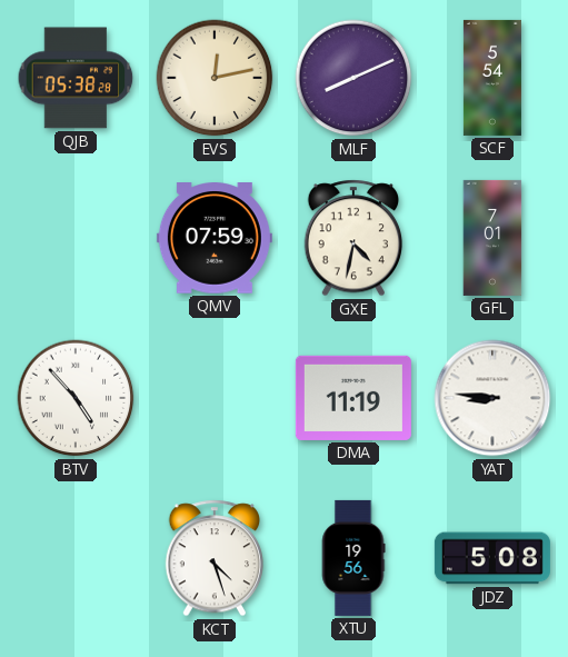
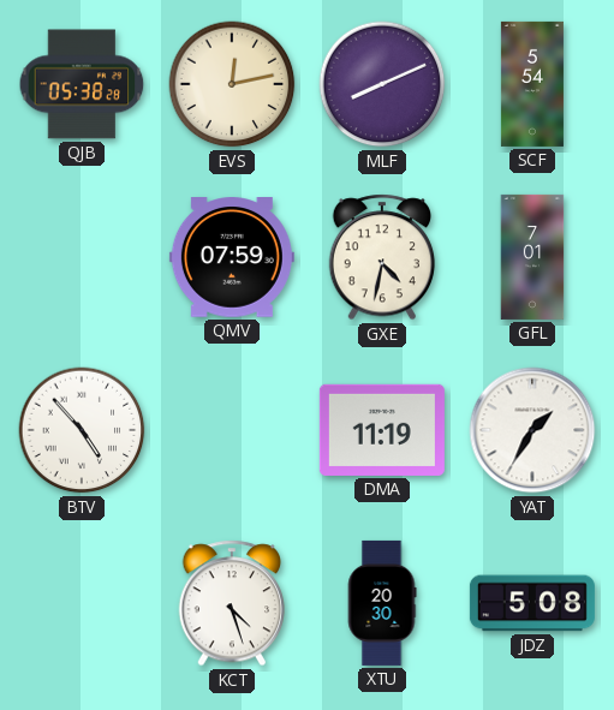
YAT: 8:46 -> 1:35 (532, 430)
XTU: 19:56 -> 20:30 (382, 603)
